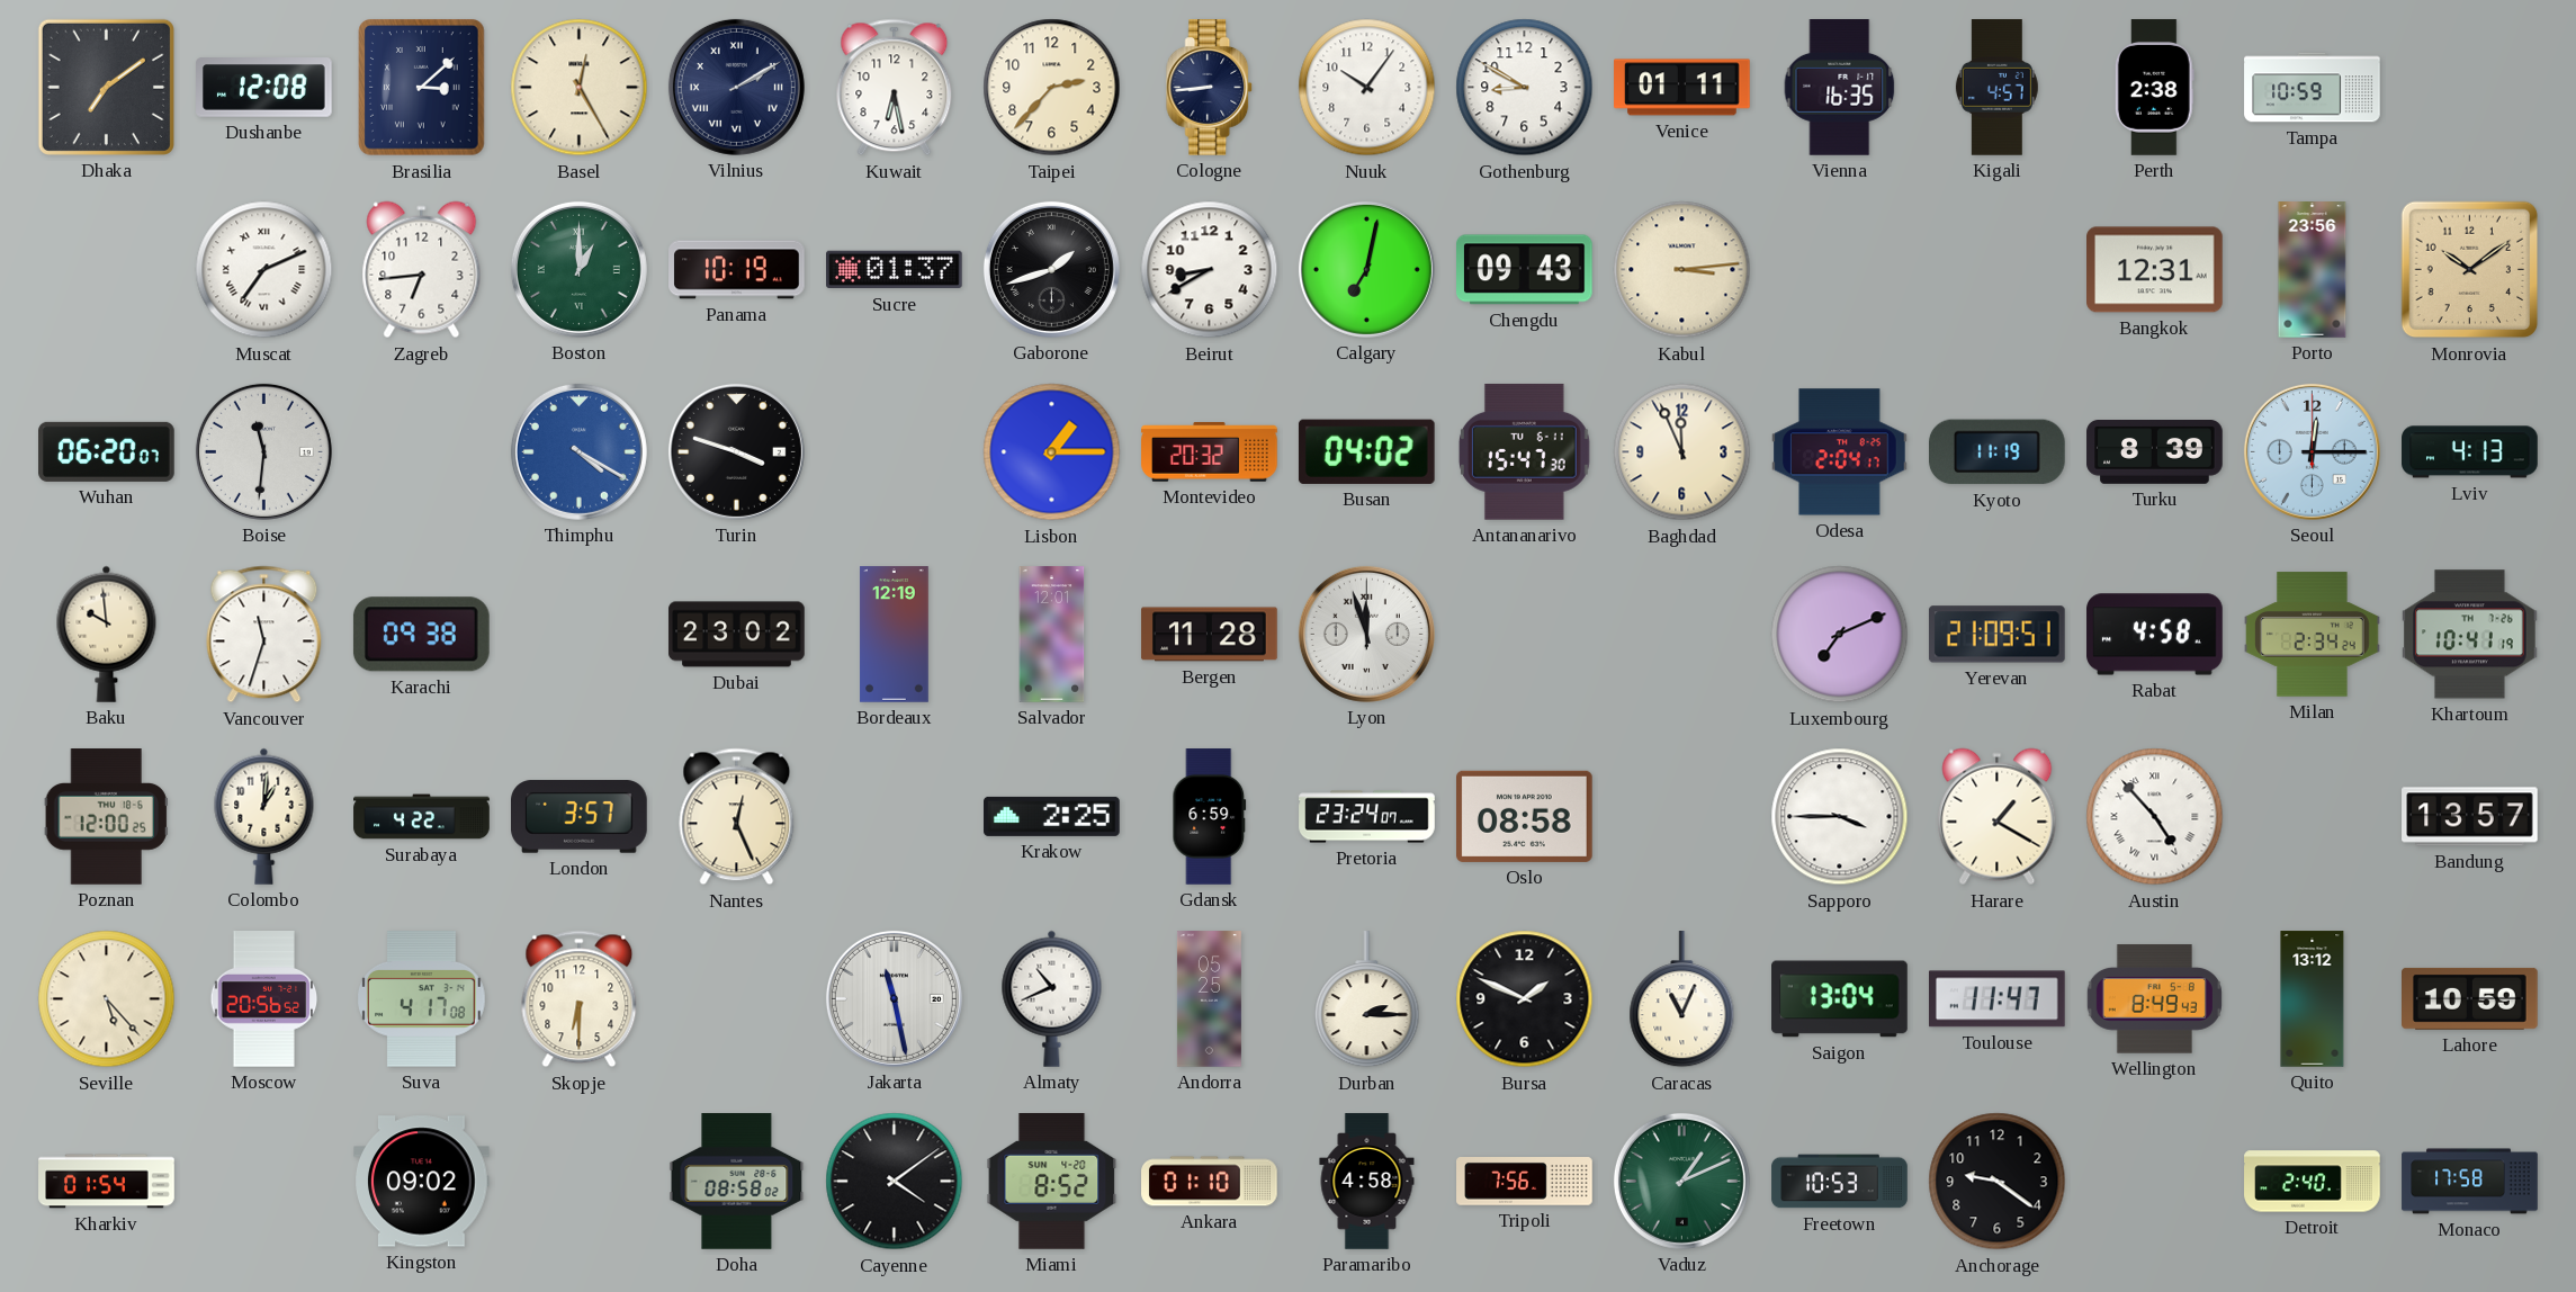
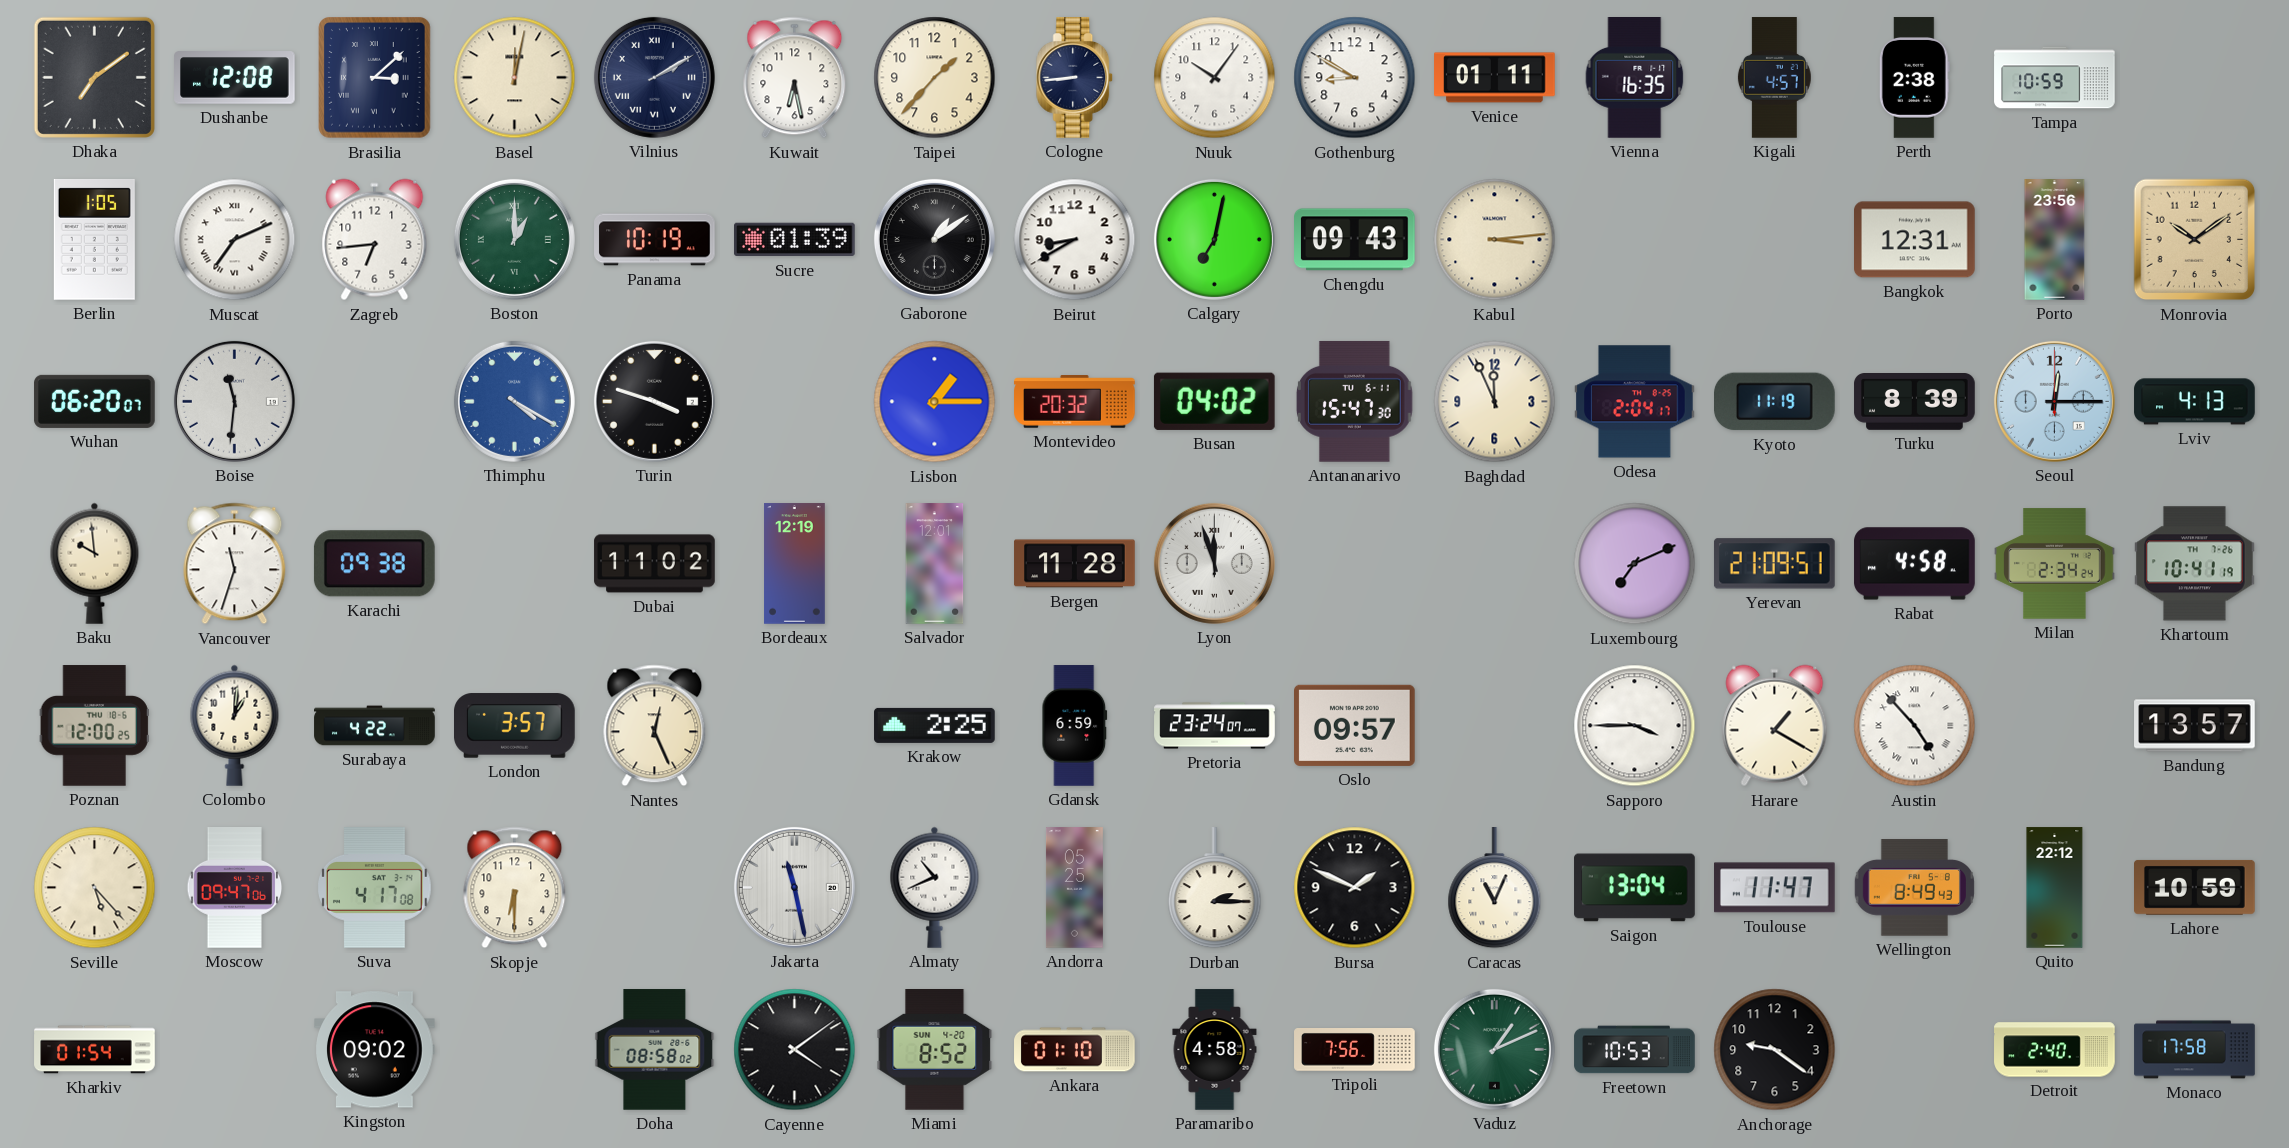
Basel: 12:25 -> 12:02 (515, 78)
Taipei: 2:37 -> 1:37 (935, 78)
Berlin: none -> 1:05 (94, 239)
Sucre: 01:37 -> 01:39 (795, 240)
Gaborone: 1:42 -> 1:09 (934, 239)
Dubai: 23:02 -> 11:02 (655, 564)
Oslo: 08:58 -> 09:57 (1355, 725)
Moscow: 20:56 -> 09:47 (235, 888)
Quito: 13:12 -> 22:12 (2055, 888)
